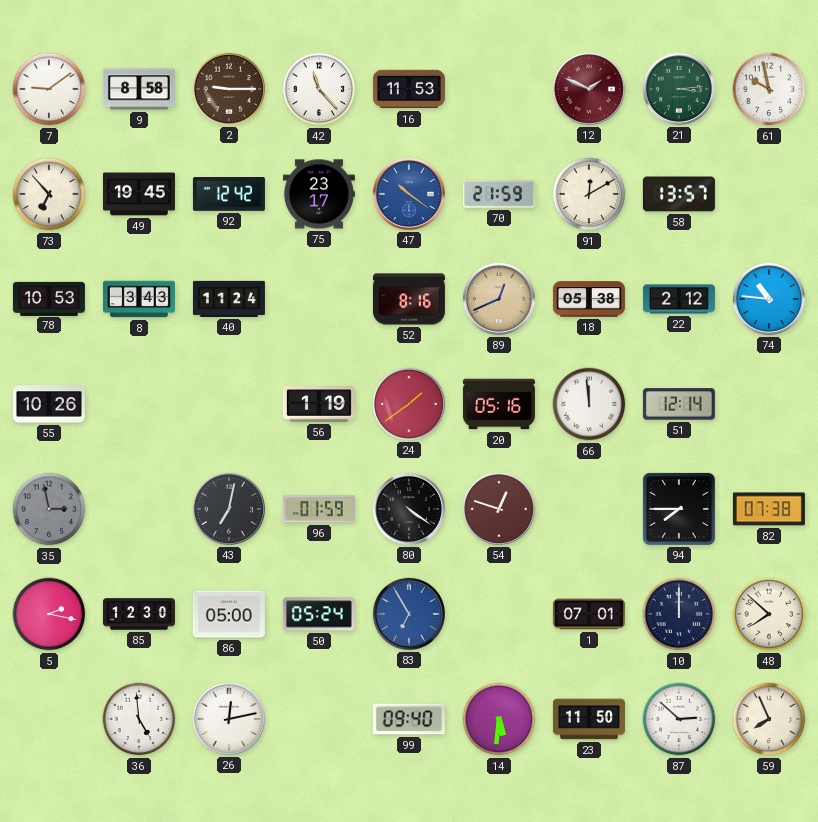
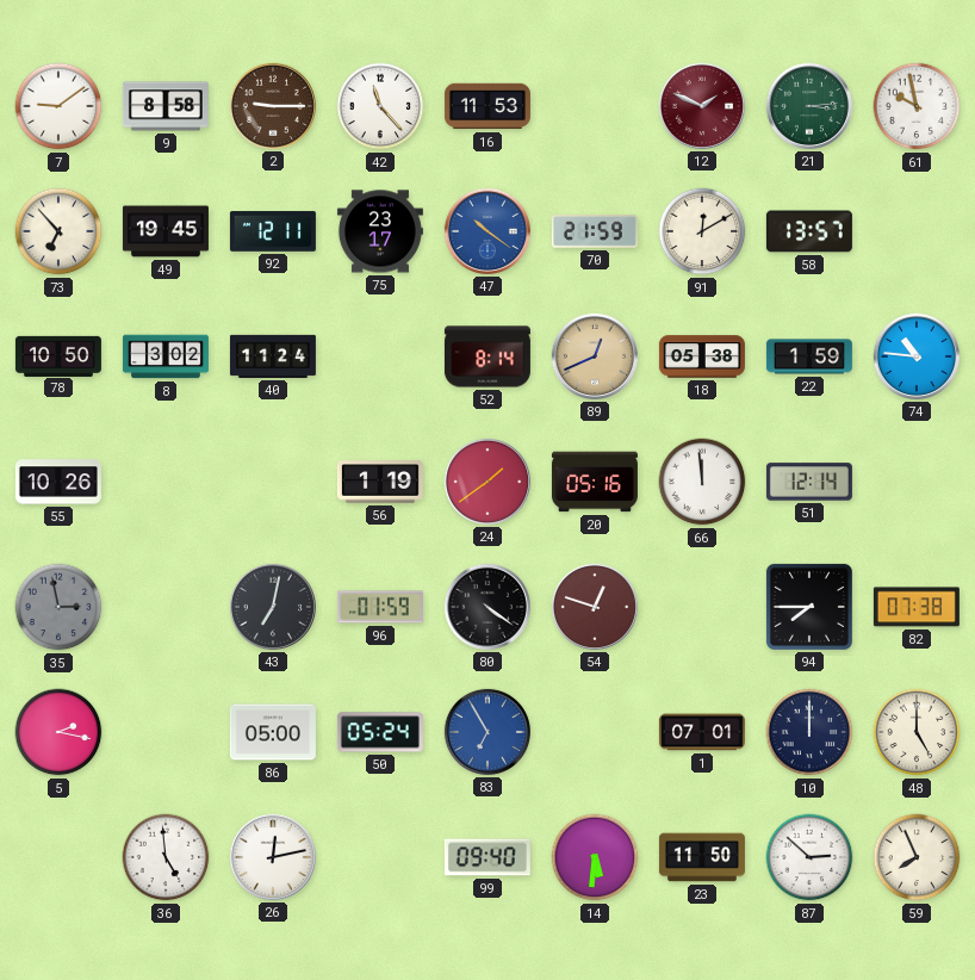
92: 12:42 -> 12:11 (273, 231)
78: 10:53 -> 10:50 (58, 355)
8: 3:43 -> 3:02 (166, 356)
52: 8:16 -> 8:14 (487, 356)
22: 2:12 -> 1:59 (809, 356)
85: 12:30 -> none (139, 614)
48: 7:52 -> 5:00 (917, 732)
